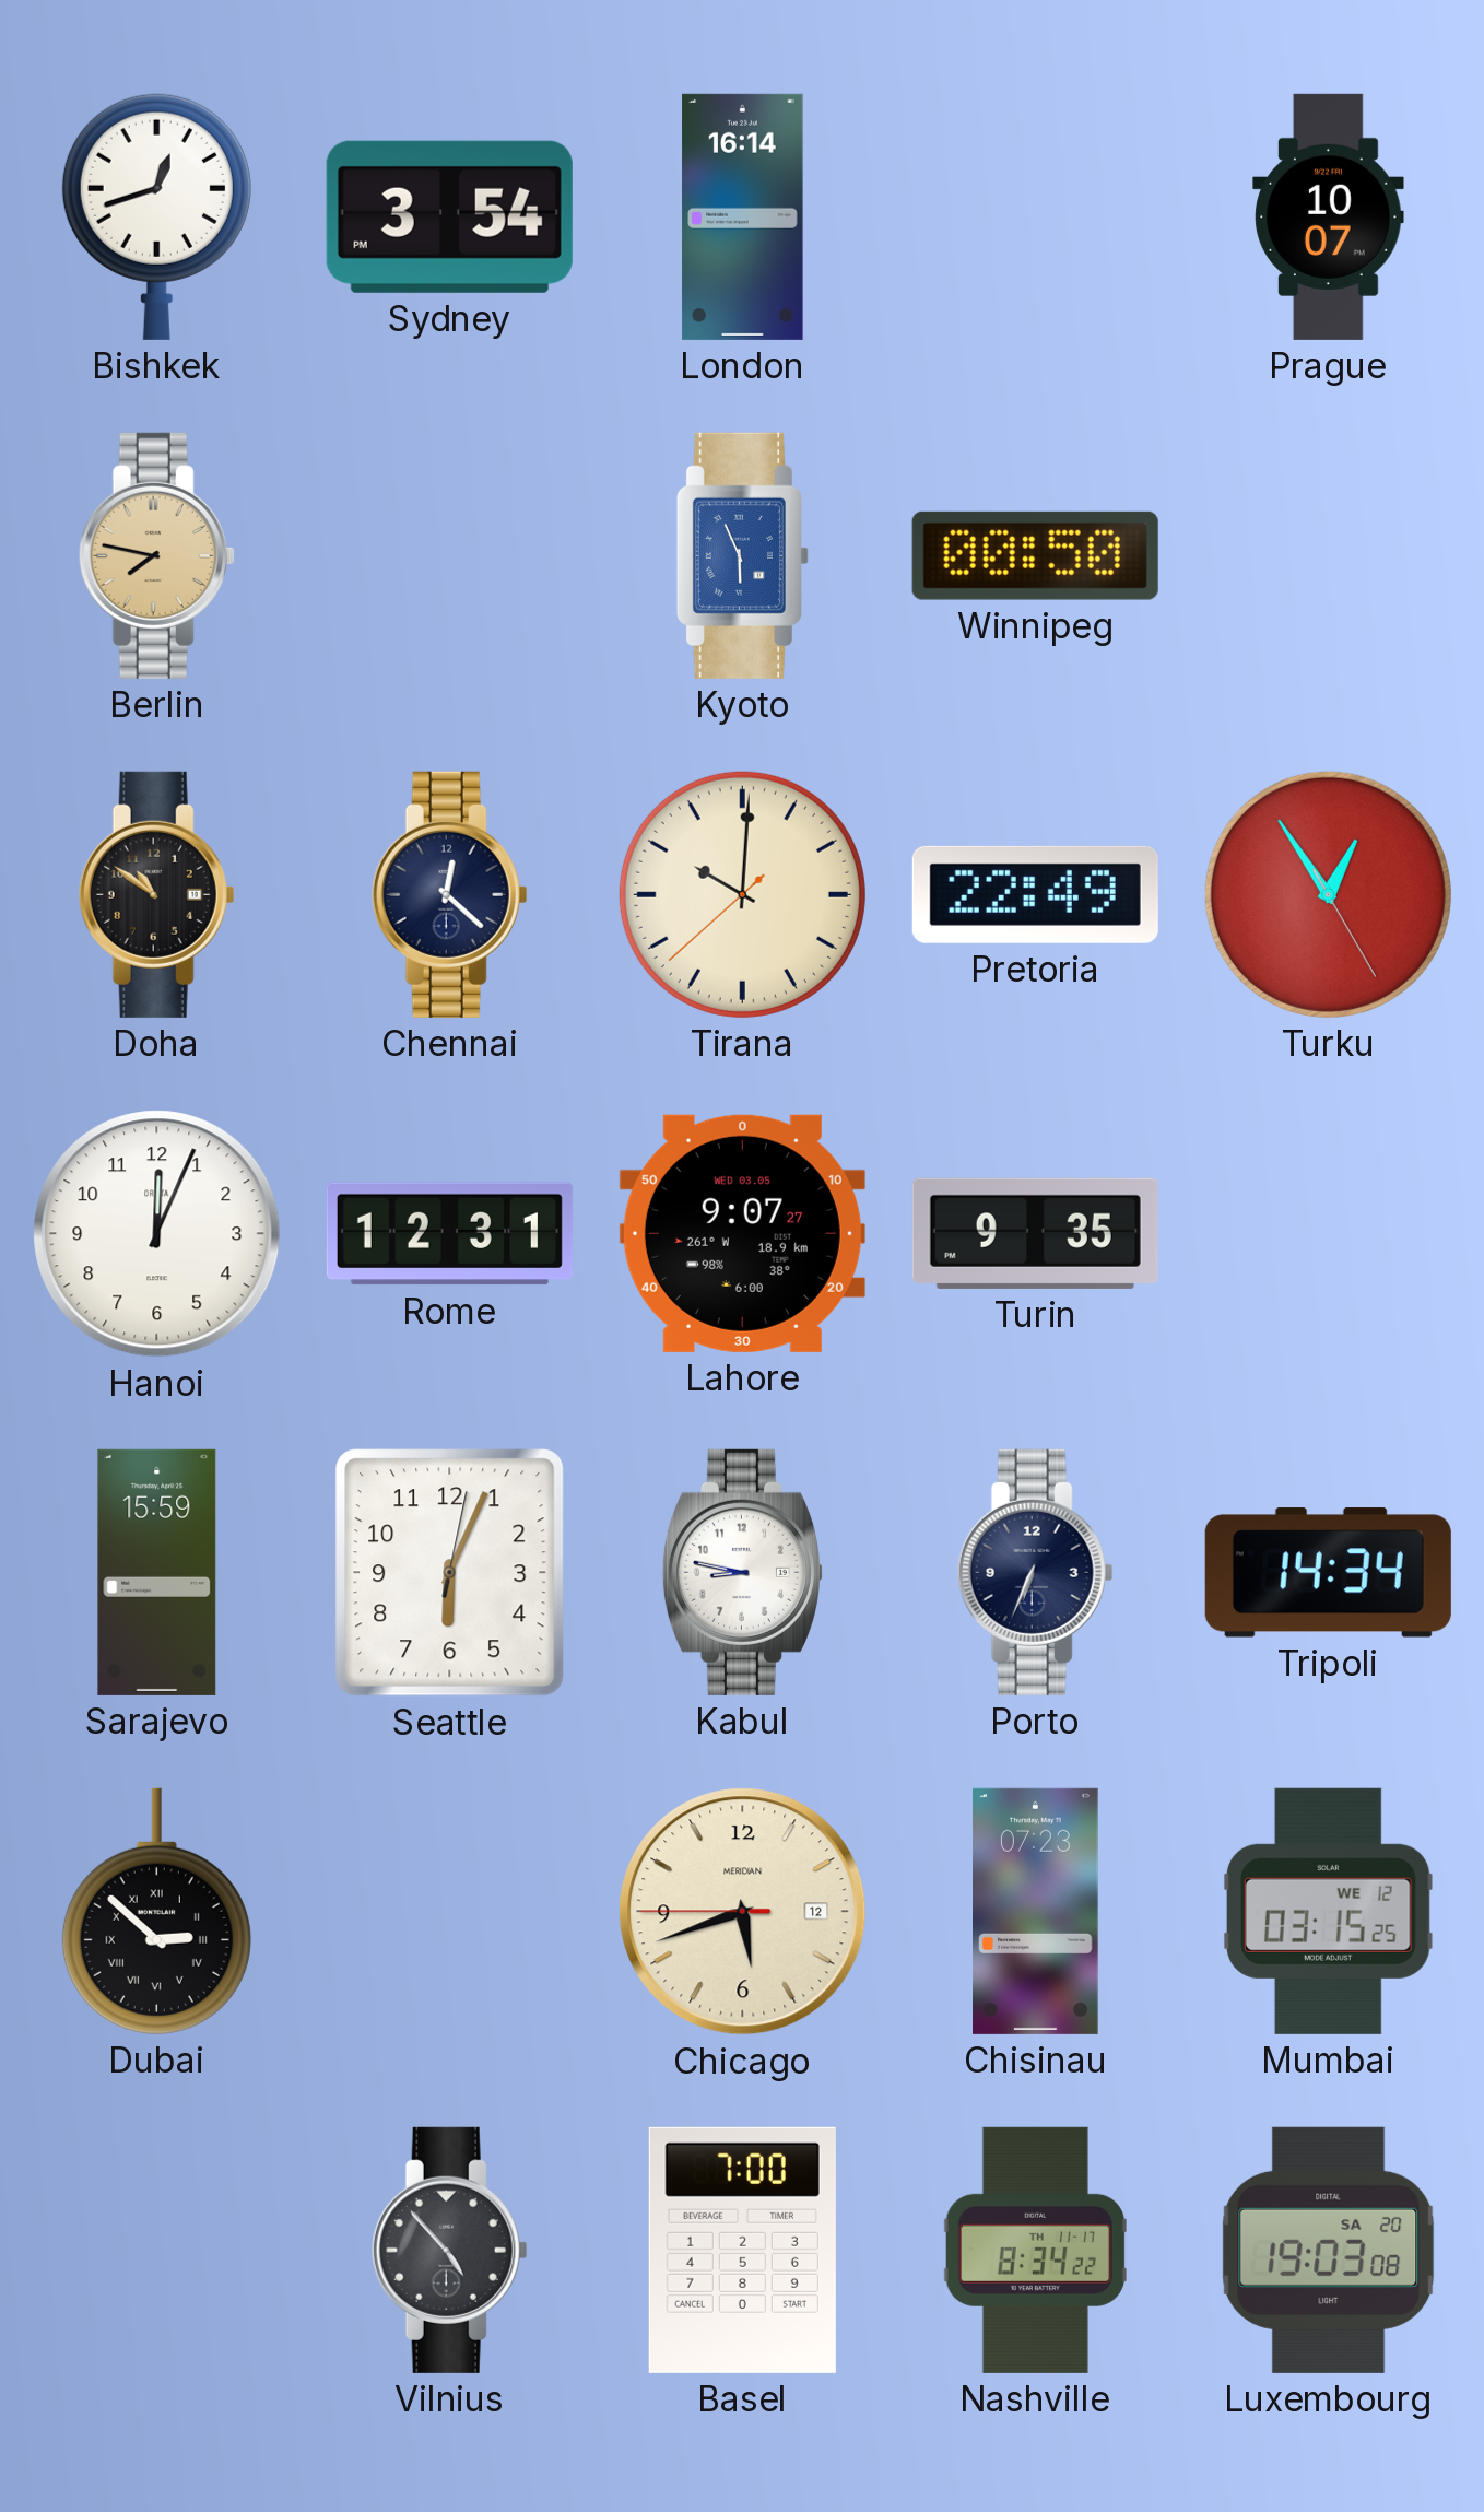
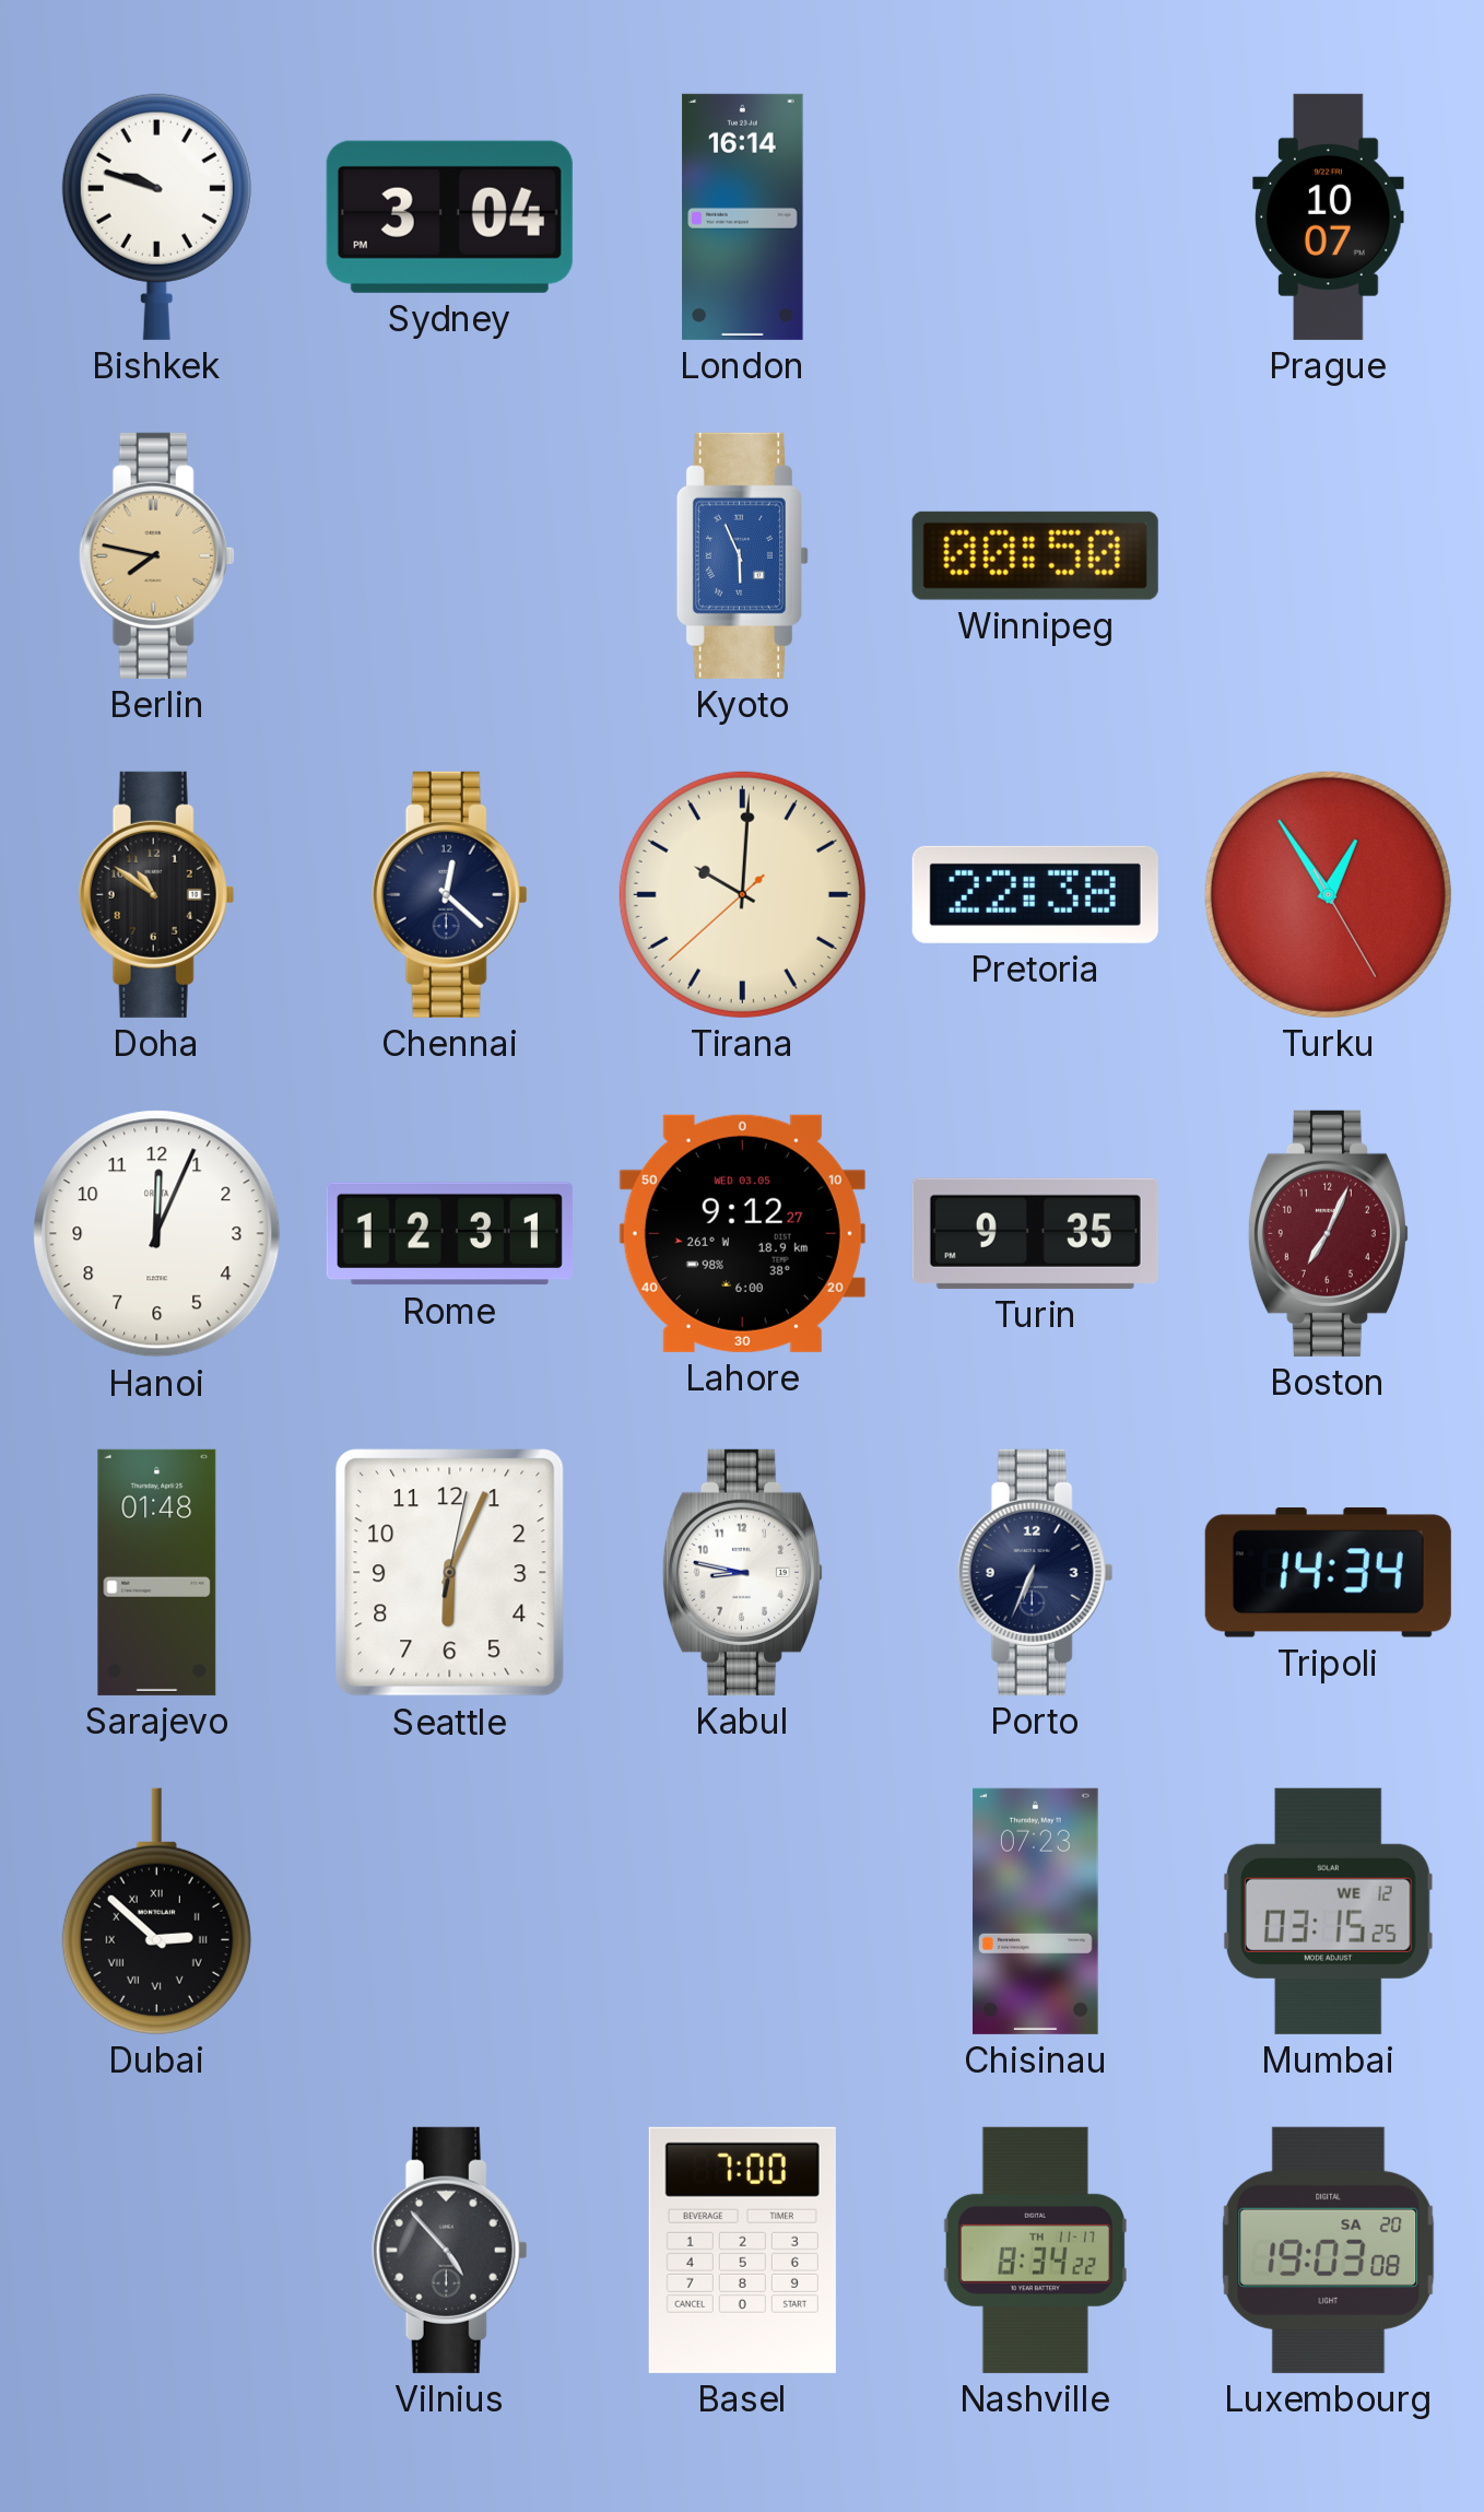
Bishkek: 12:42 -> 9:48 (156, 216)
Sydney: 3:54 -> 3:04 (449, 216)
Pretoria: 22:49 -> 22:38 (1035, 894)
Lahore: 9:07 -> 9:12 (742, 1233)
Boston: none -> 7:04 (1328, 1233)
Sarajevo: 15:59 -> 01:48 (157, 1572)
Chicago: 5:41 -> none (743, 1912)
